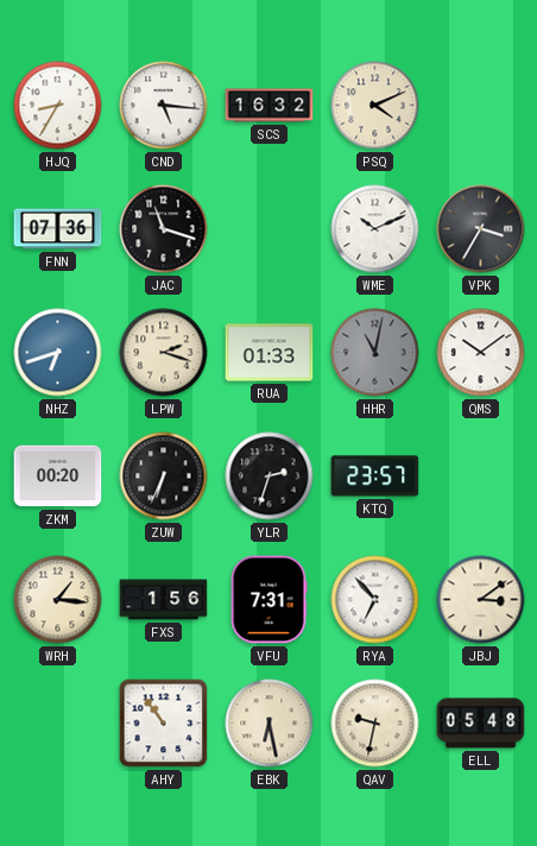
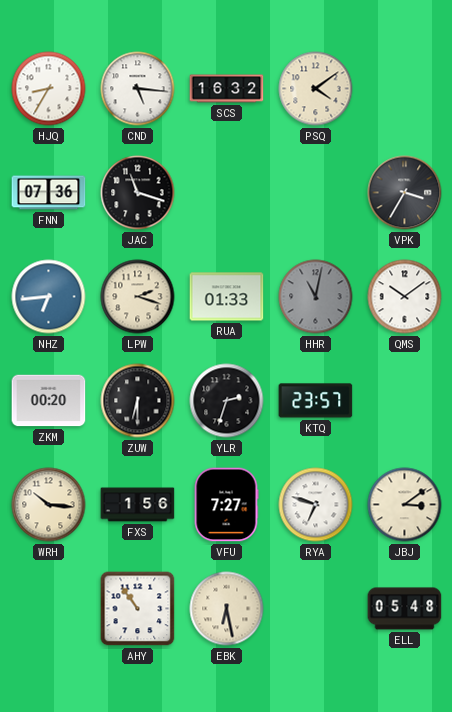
PSQ: 4:11 -> 4:09 (316, 89)
WME: 10:11 -> none (375, 229)
NHZ: 6:42 -> 6:44 (49, 297)
ZUW: 6:34 -> 6:30 (138, 401)
WRH: 1:16 -> 10:16 (49, 505)
VFU: 7:31 -> 7:27 (226, 505)
RYA: 6:53 -> 6:48 (316, 505)
QAV: 9:32 -> none (375, 724)
